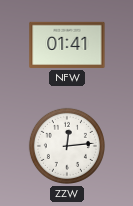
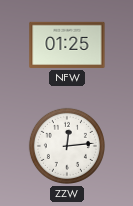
NFW: 01:41 -> 01:25 (67, 45)
